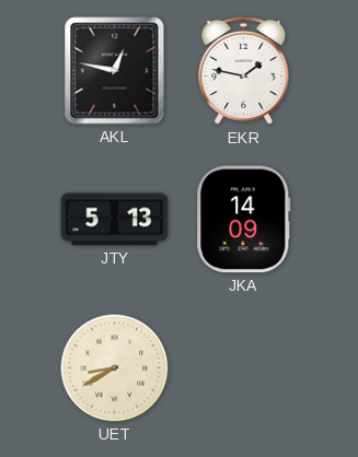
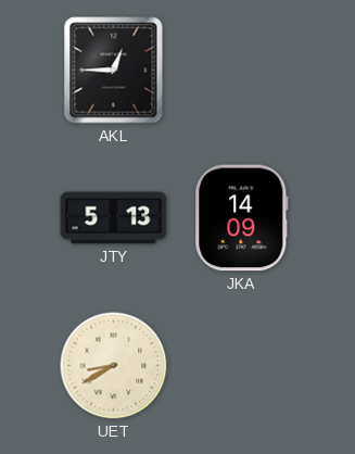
AKL: 12:47 -> 12:45 (114, 71)
EKR: 1:47 -> none (244, 71)
